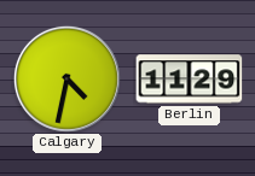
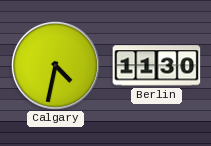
Berlin: 11:29 -> 11:30 (157, 66)
